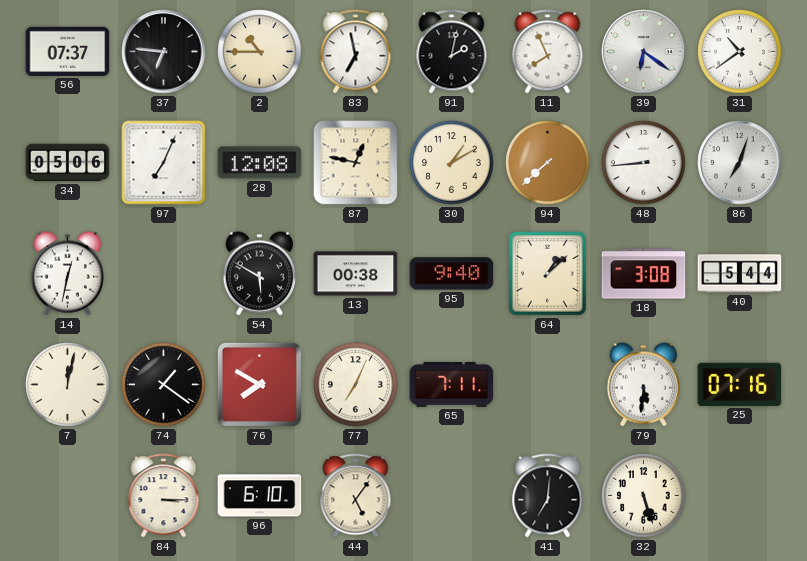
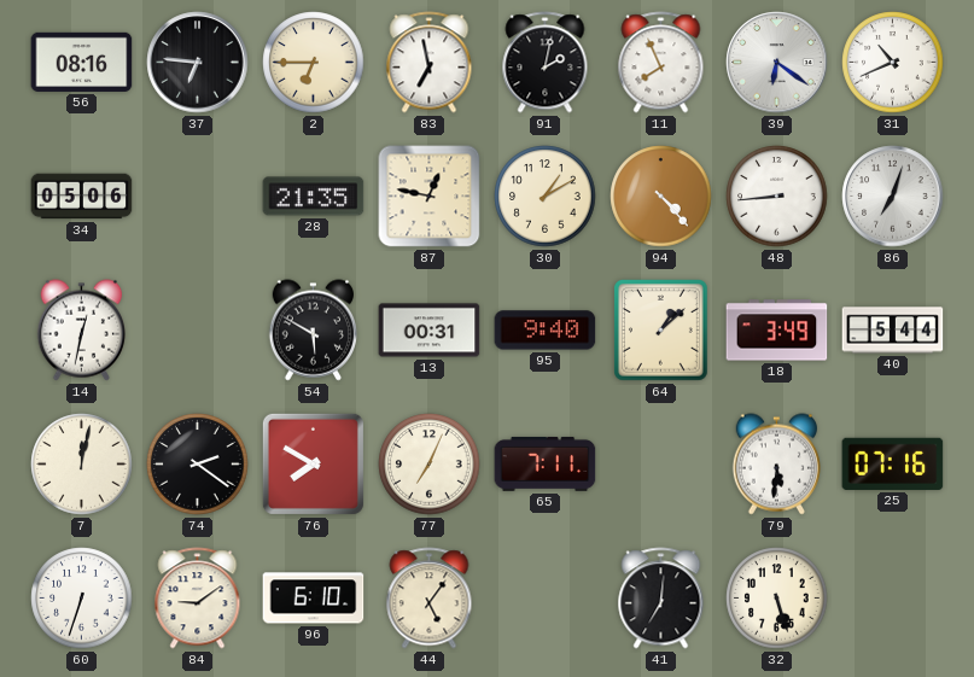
56: 07:37 -> 08:16 (82, 62)
2: 10:45 -> 6:45 (314, 63)
31: 10:39 -> 10:41 (893, 63)
97: 7:04 -> none (164, 163)
28: 12:08 -> 21:35 (314, 197)
94: 7:38 -> 4:23 (661, 197)
13: 00:38 -> 00:31 (430, 331)
18: 3:08 -> 3:49 (777, 331)
74: 1:21 -> 2:21 (198, 465)
60: none -> 6:33 (82, 599)
84: 3:15 -> 9:09 (198, 599)
